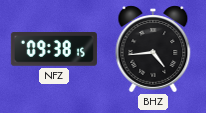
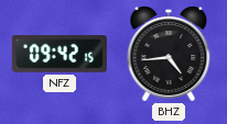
NFZ: 09:38 -> 09:42 (60, 54)
